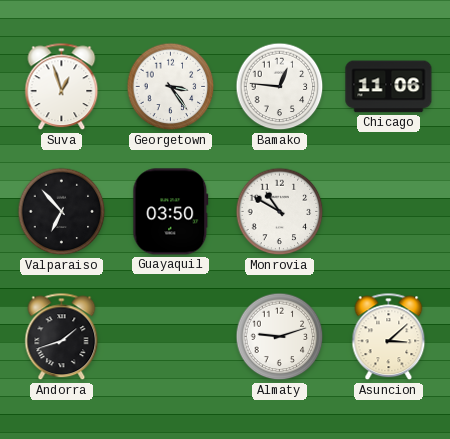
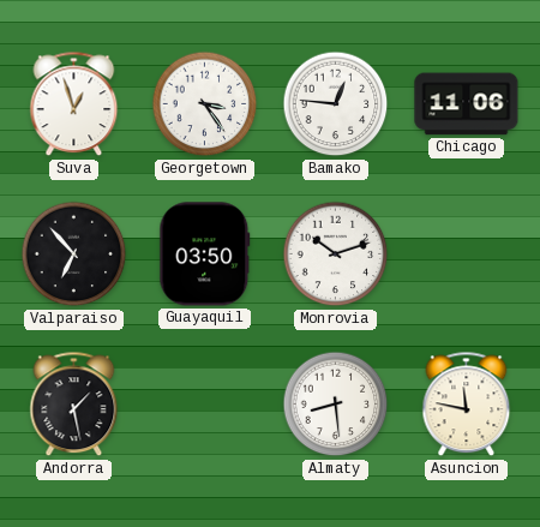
Monrovia: 10:50 -> 10:12 (336, 254)
Andorra: 1:42 -> 1:28 (74, 405)
Almaty: 9:12 -> 8:29 (336, 405)
Asuncion: 3:08 -> 11:47 (467, 405)
